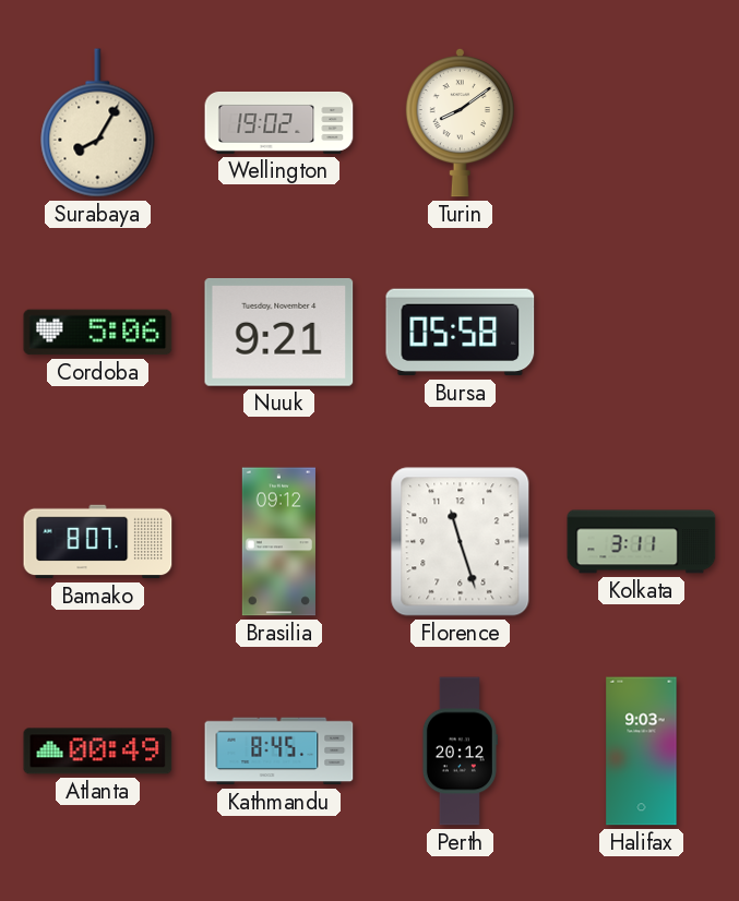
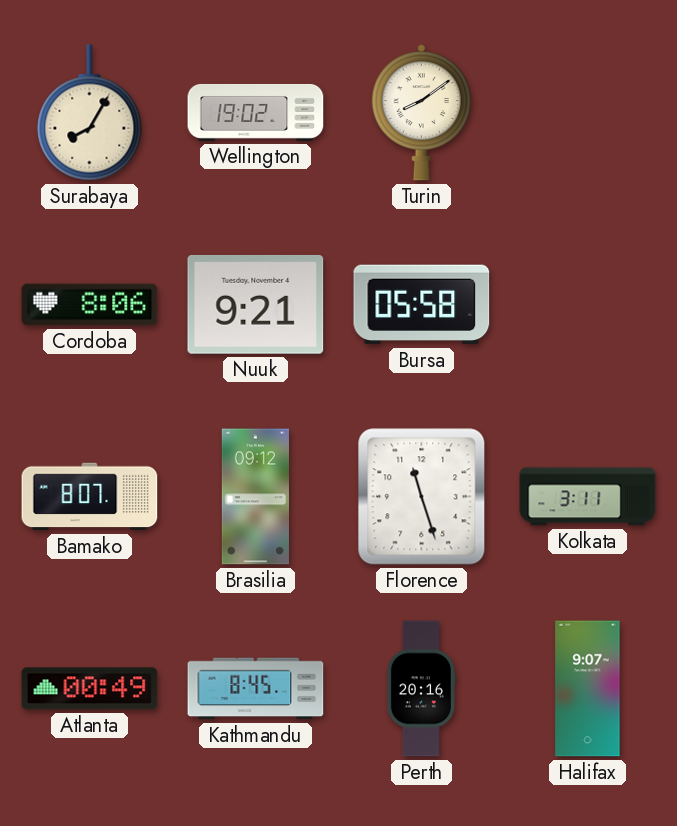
Cordoba: 5:06 -> 8:06 (90, 305)
Perth: 20:12 -> 20:16 (421, 689)
Halifax: 9:03 -> 9:07 (588, 689)
